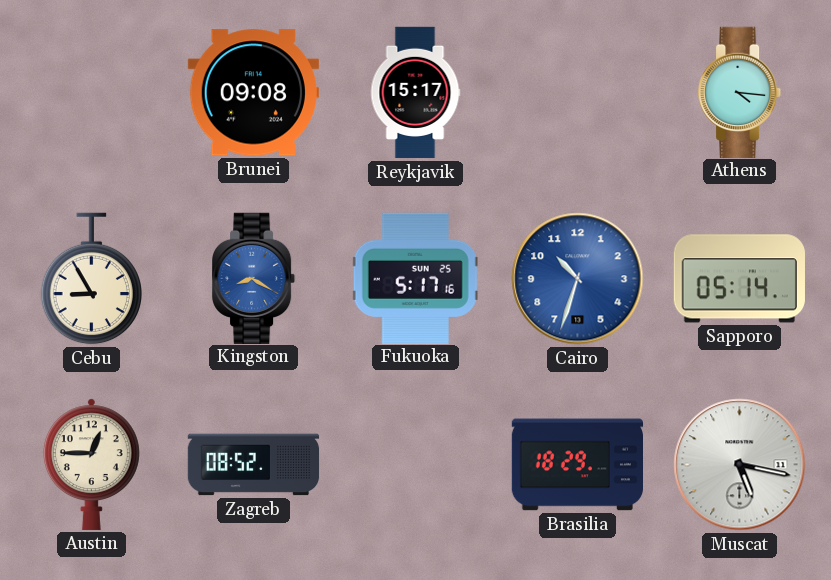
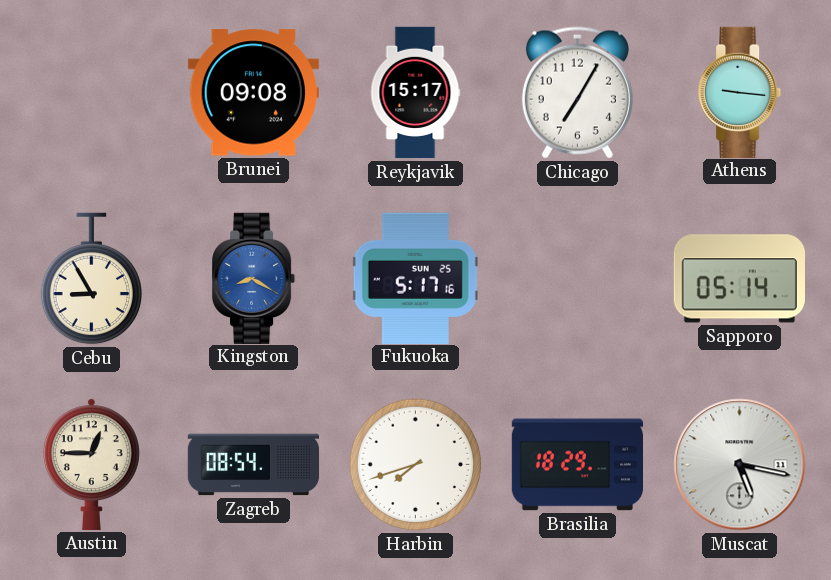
Chicago: none -> 7:05 (577, 93)
Athens: 4:16 -> 9:16 (741, 92)
Cairo: 10:33 -> none (578, 279)
Zagreb: 08:52 -> 08:54 (254, 465)
Harbin: none -> 7:42 (416, 465)
